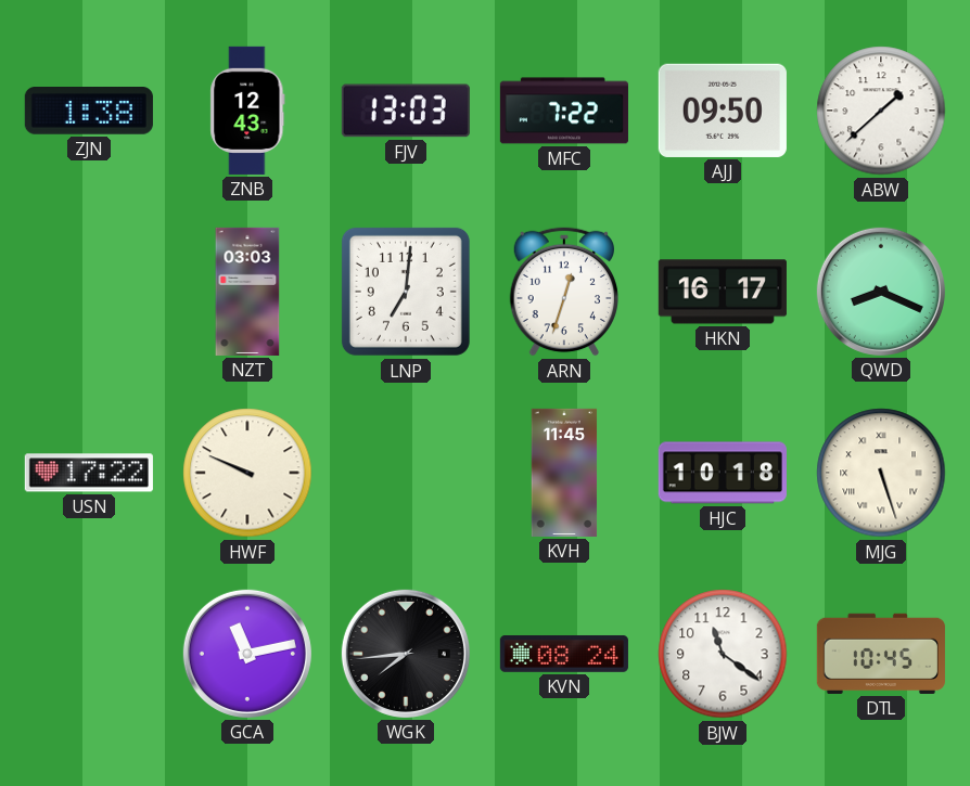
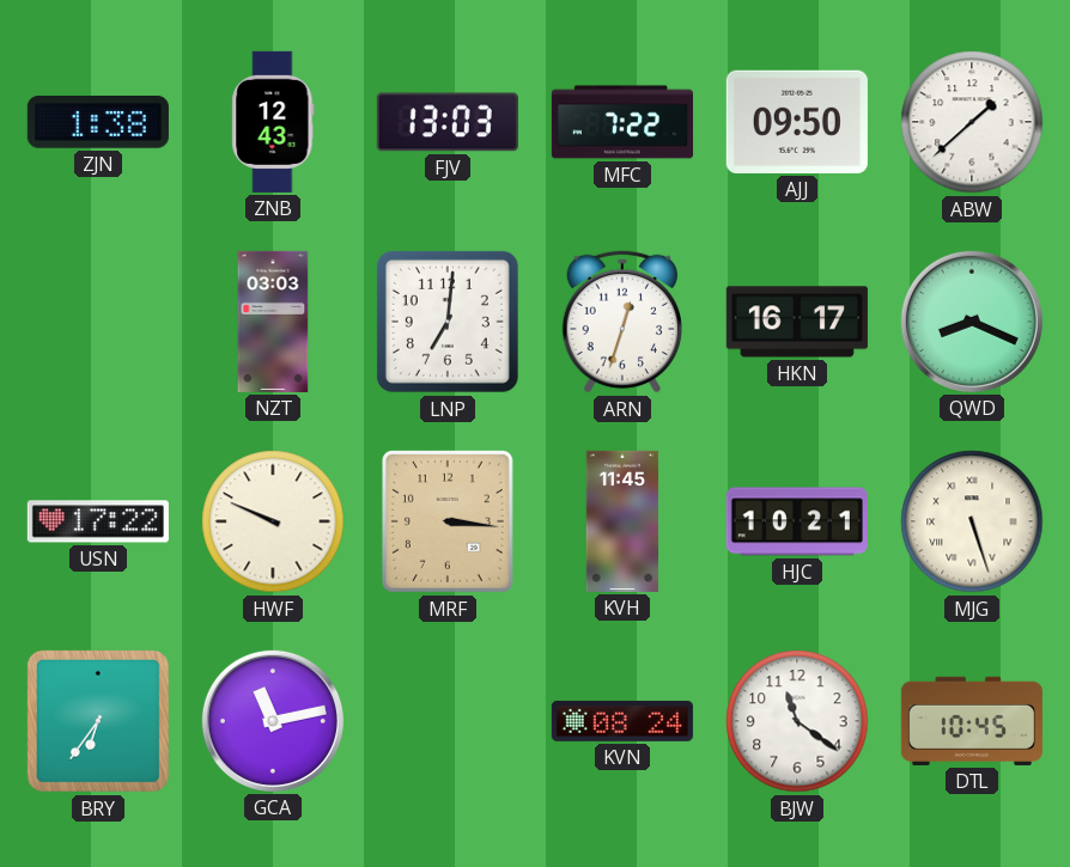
MRF: none -> 3:16 (448, 521)
HJC: 10:18 -> 10:21 (797, 521)
BRY: none -> 6:36 (98, 721)
WGK: 7:44 -> none (406, 654)
